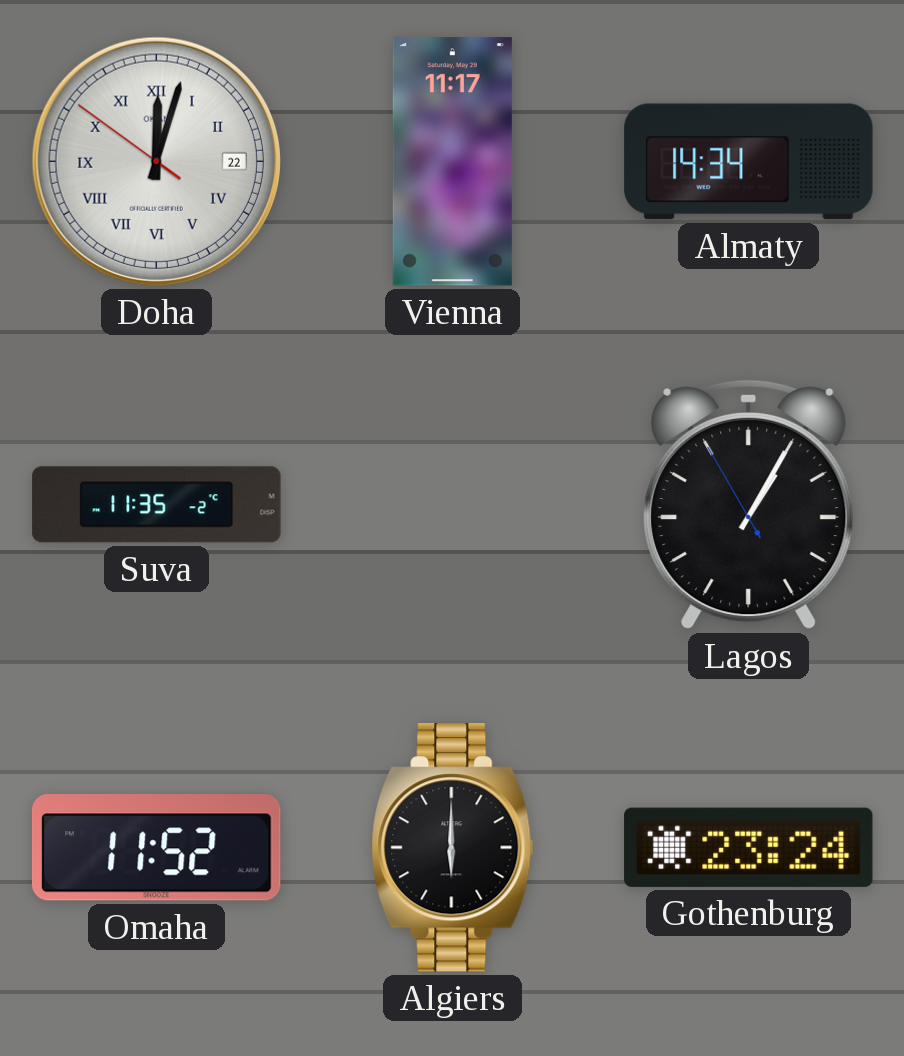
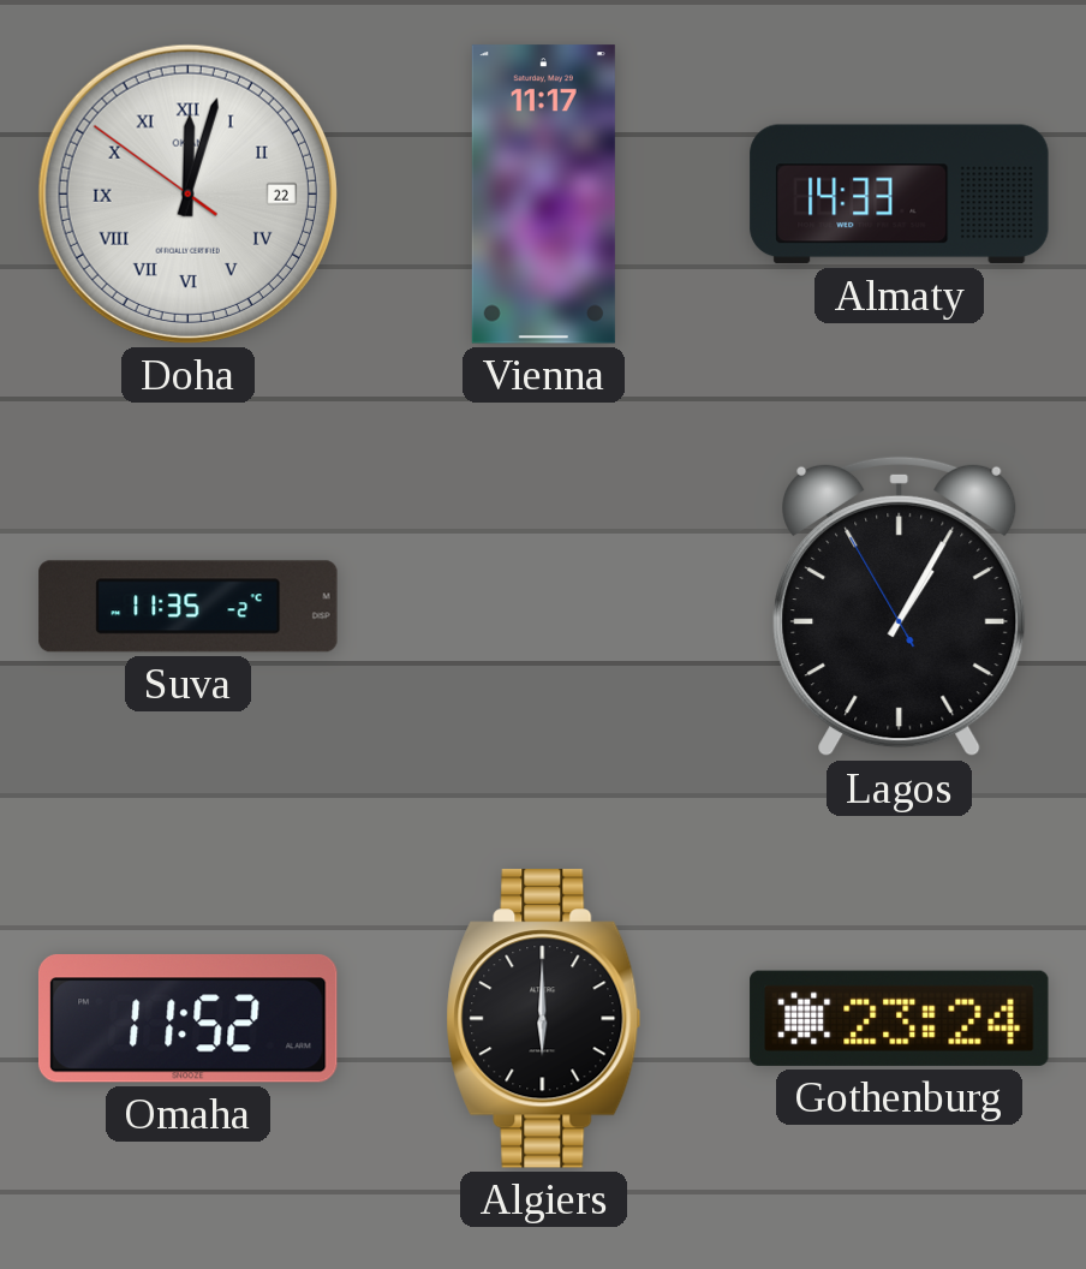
Almaty: 14:34 -> 14:33 (900, 195)
